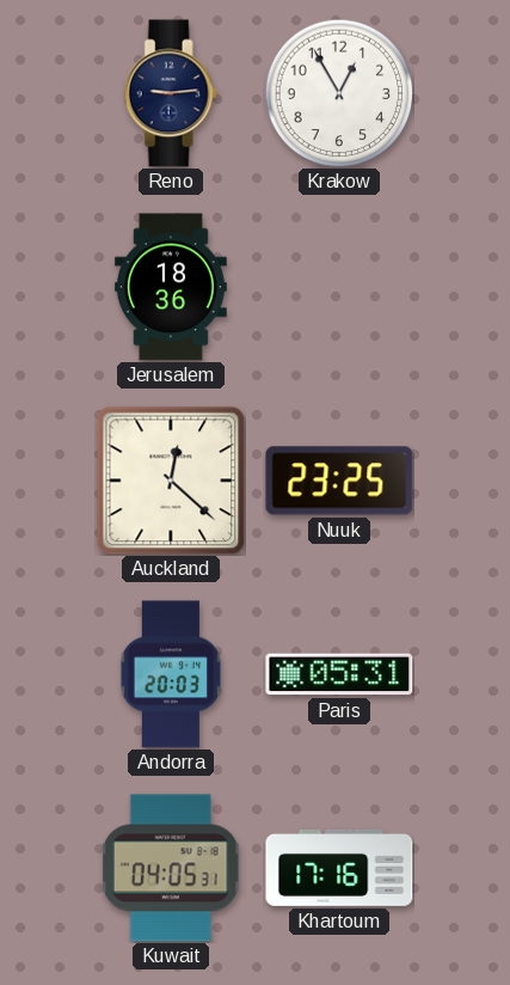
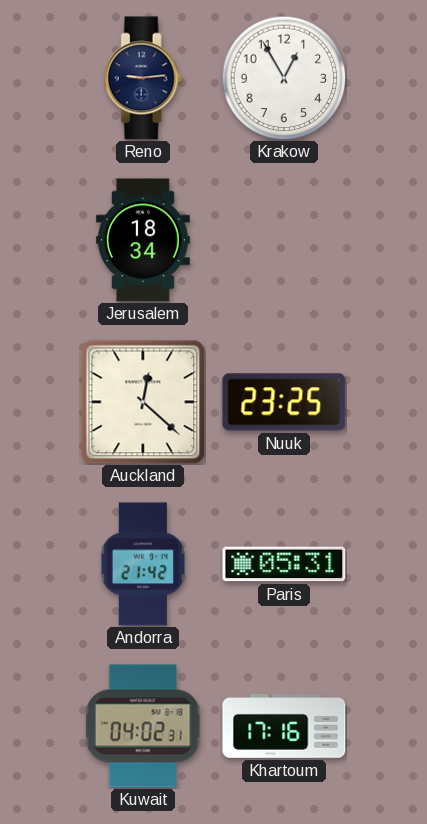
Jerusalem: 18:36 -> 18:34 (143, 240)
Andorra: 20:03 -> 21:42 (143, 564)
Kuwait: 04:05 -> 04:02 (143, 726)
